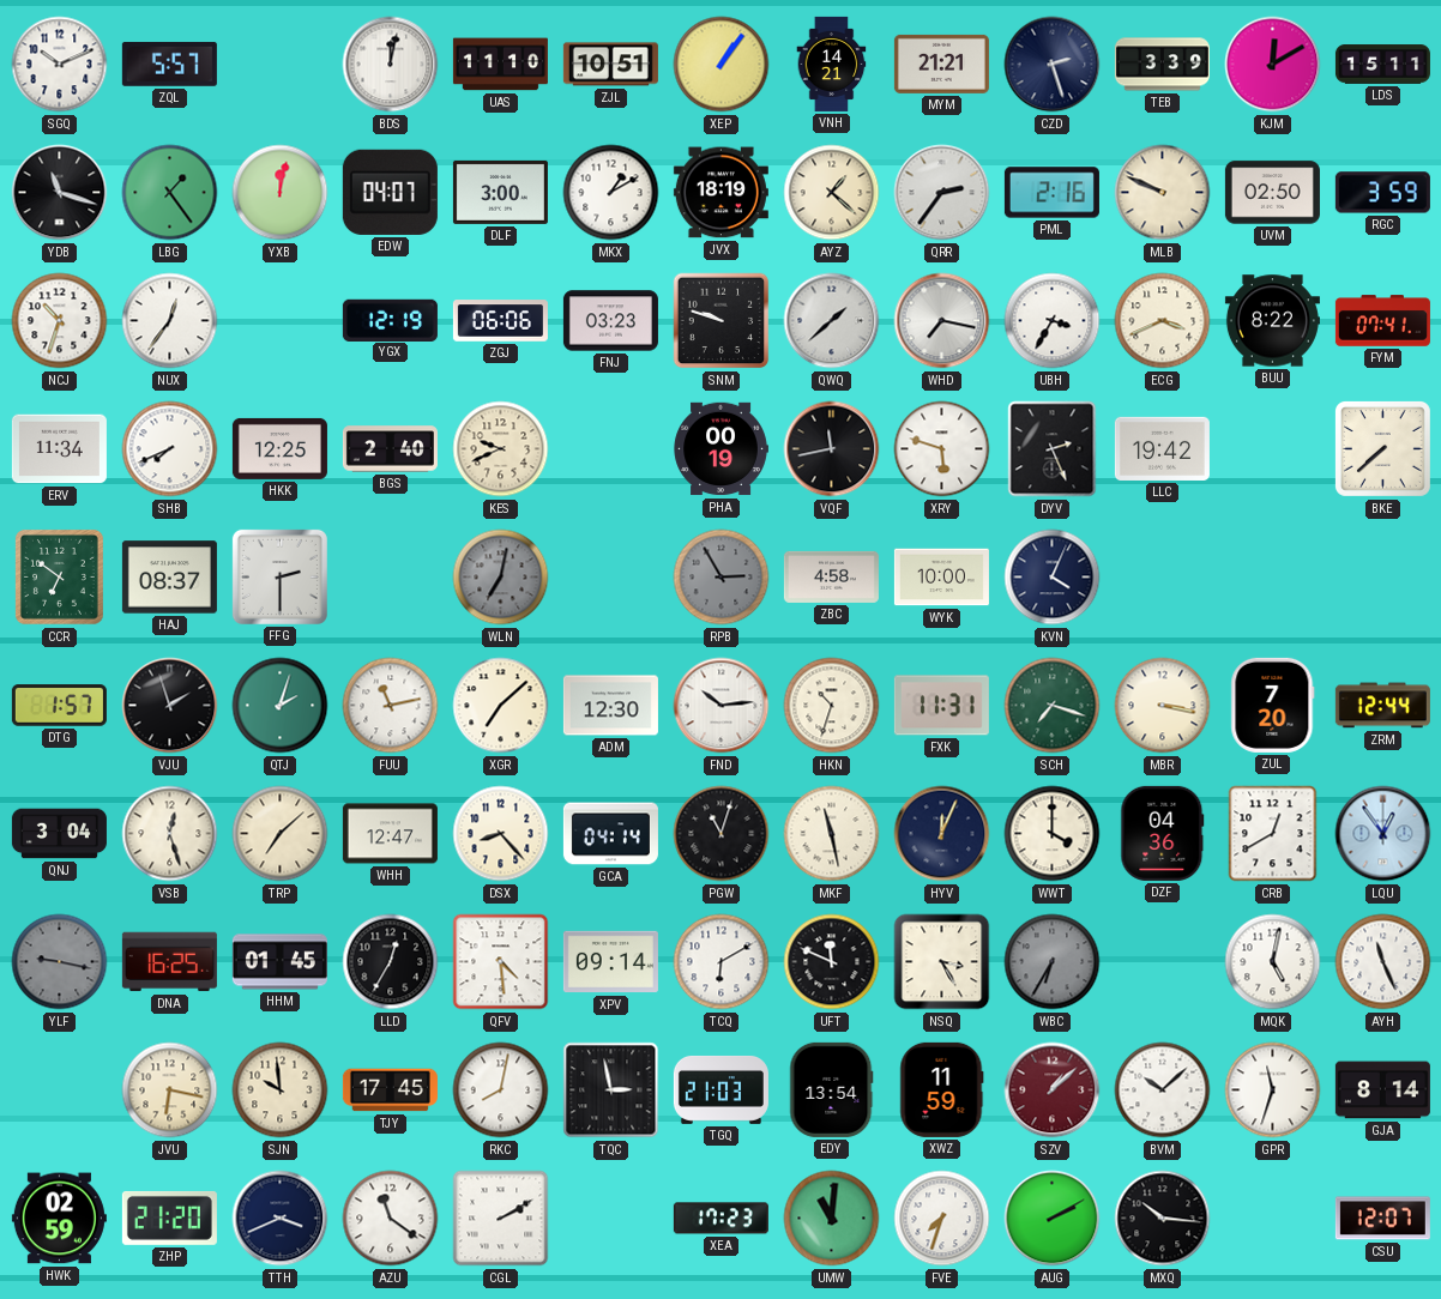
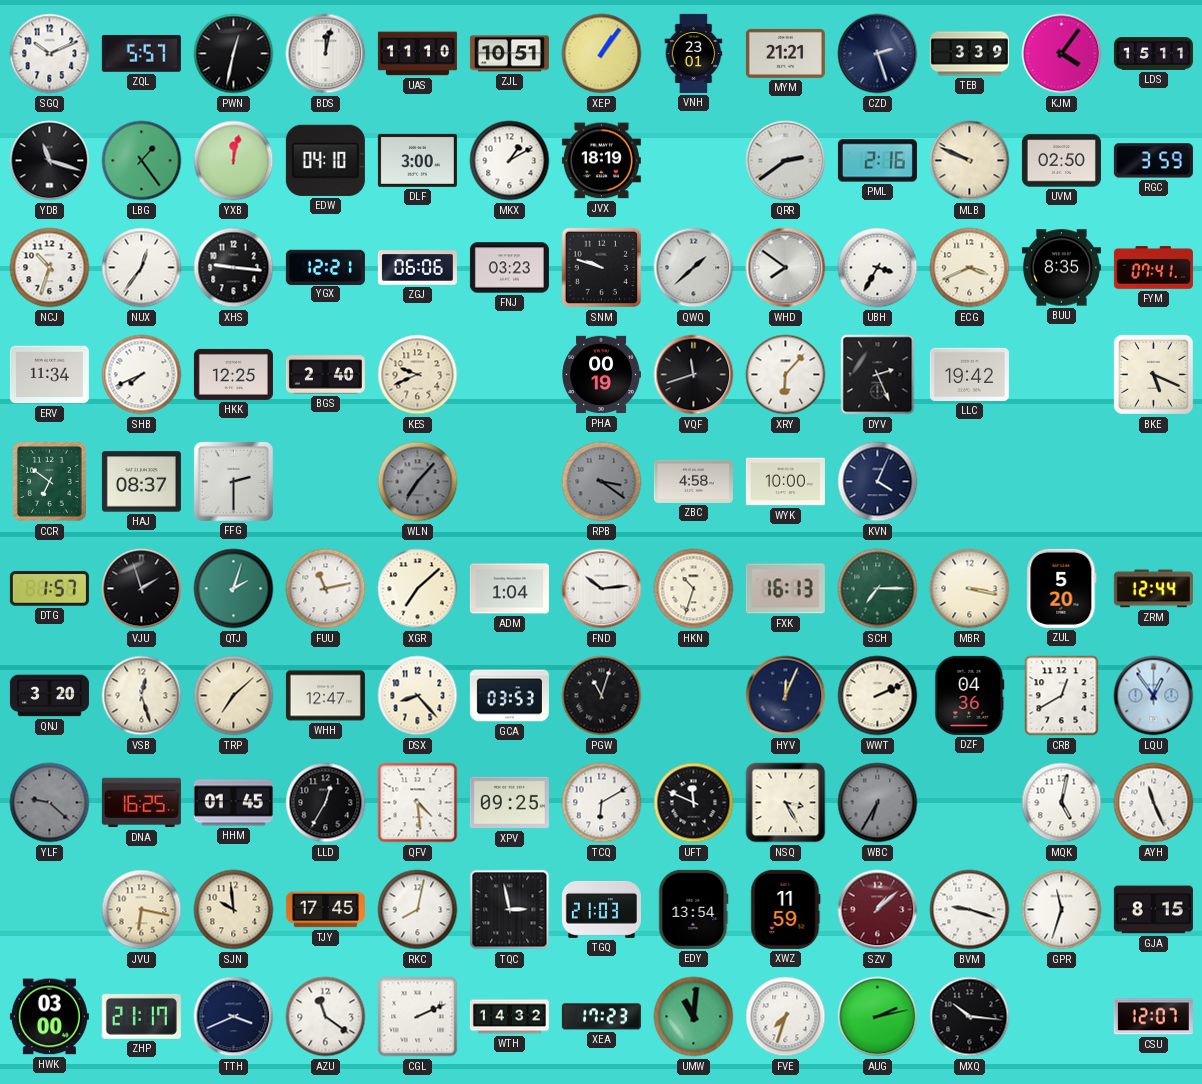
PWN: none -> 12:32 (234, 54)
VNH: 14:21 -> 23:01 (694, 53)
KJM: 12:10 -> 4:06 (1062, 54)
EDW: 04:07 -> 04:10 (325, 160)
AYZ: 1:22 -> none (832, 193)
QRR: 2:36 -> 2:39 (786, 161)
XHS: none -> 9:16 (234, 268)
YGX: 12:19 -> 12:21 (325, 267)
WHD: 7:17 -> 7:51 (786, 268)
BUU: 8:22 -> 8:35 (1061, 268)
VQF: 11:43 -> 11:42 (694, 375)
XRY: 5:48 -> 6:07 (786, 375)
BKE: 7:38 -> 5:19 (1153, 374)
WLN: 7:02 -> 7:07 (418, 482)
RPB: 2:55 -> 3:21 (602, 482)
ADM: 12:30 -> 1:04 (509, 589)
FXK: 11:31 -> 16:13 (785, 589)
SCH: 7:18 -> 7:15 (878, 589)
ZUL: 7:20 -> 5:20 (1062, 588)
QNJ: 3:04 -> 3:20 (49, 696)
GCA: 04:14 -> 03:53 (509, 696)
MKF: 11:28 -> none (832, 834)
WWT: 4:00 -> 2:11 (878, 696)
YLF: 9:17 -> 9:22 (50, 803)
XPV: 09:14 -> 09:25 (509, 803)
BVM: 10:08 -> 9:18 (970, 910)
GJA: 8:14 -> 8:15 (1153, 910)
HWK: 02:59 -> 03:00 (49, 1017)
ZHP: 21:20 -> 21:17 (141, 1016)
CGL: 2:10 -> 2:11 (418, 1017)
WTH: none -> 14:32 (509, 1017)
AUG: 2:10 -> 2:13 (878, 1017)
